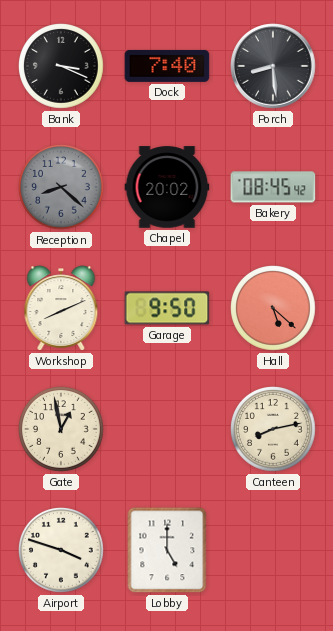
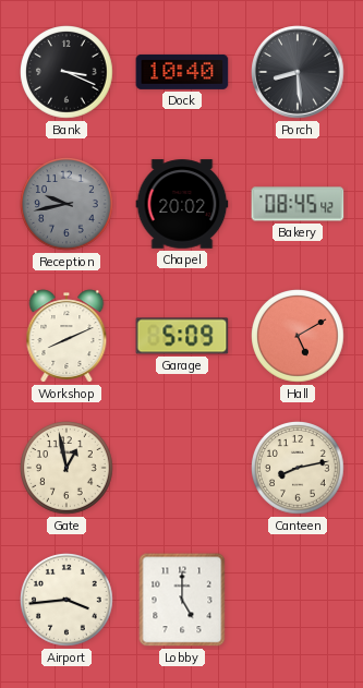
Dock: 7:40 -> 10:40 (182, 72)
Reception: 8:22 -> 9:43 (68, 205)
Garage: 9:50 -> 5:09 (182, 336)
Hall: 5:22 -> 5:10 (299, 337)
Airport: 3:48 -> 3:44 (68, 601)
